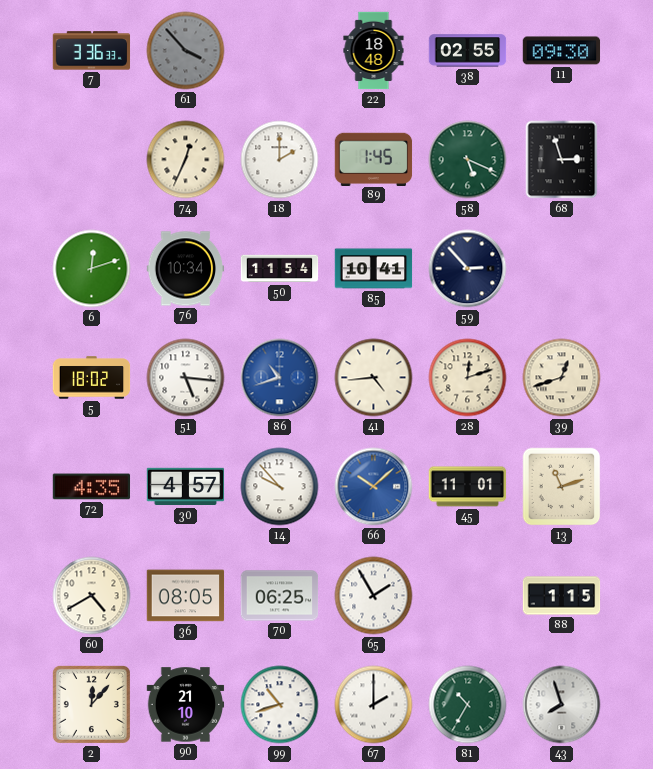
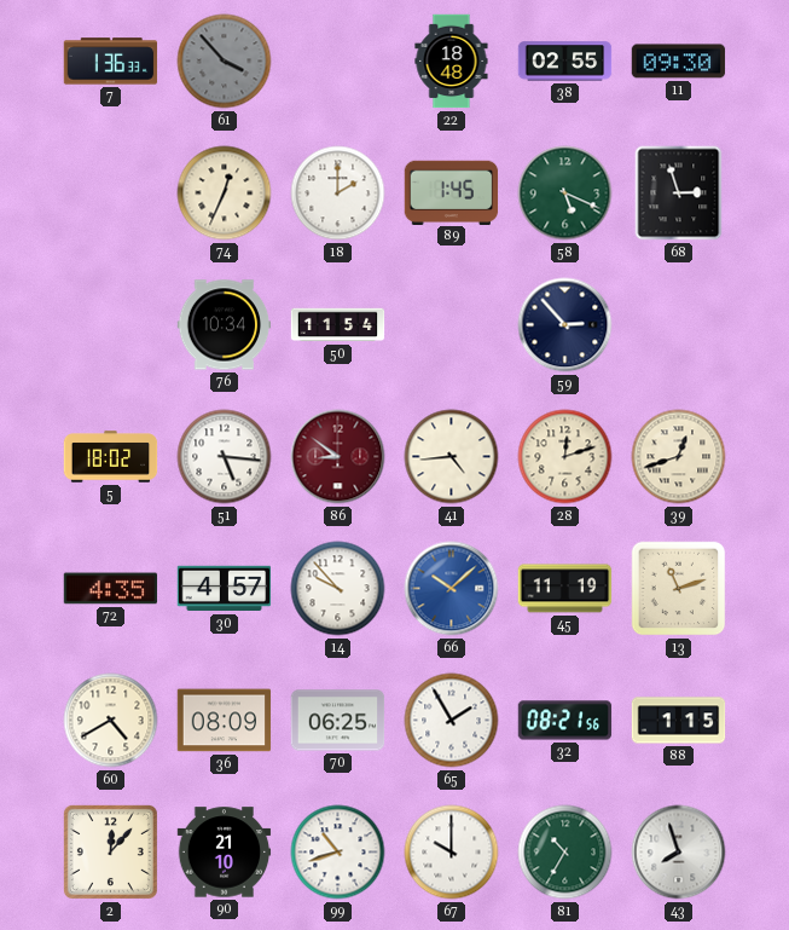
7: 3:36 -> 1:36 (111, 62)
6: 12:12 -> none (92, 269)
85: 10:41 -> none (374, 269)
86: 10:42 -> 8:51 (338, 457)
86 dial: blue -> burgundy (338, 457)
45: 11:01 -> 11:19 (565, 589)
36: 08:05 -> 08:09 (225, 721)
32: none -> 08:21 (565, 721)
67: 2:00 -> 10:00 (452, 853)
